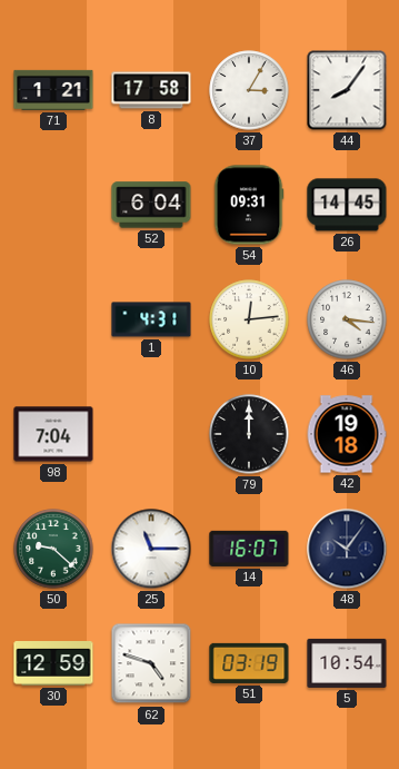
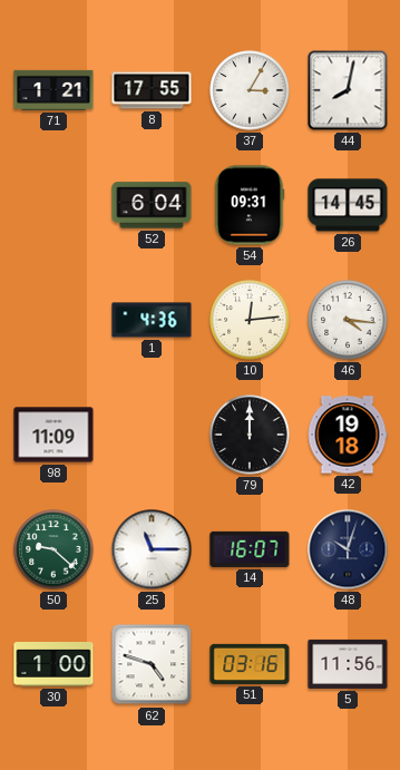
8: 17:58 -> 17:55 (152, 90)
44: 8:06 -> 8:02 (348, 90)
1: 4:31 -> 4:36 (152, 320)
98: 7:04 -> 11:09 (53, 435)
48: 10:06 -> 10:03 (348, 549)
30: 12:59 -> 1:00 (53, 665)
51: 03:19 -> 03:16 (250, 664)
5: 10:54 -> 11:56 (348, 664)
